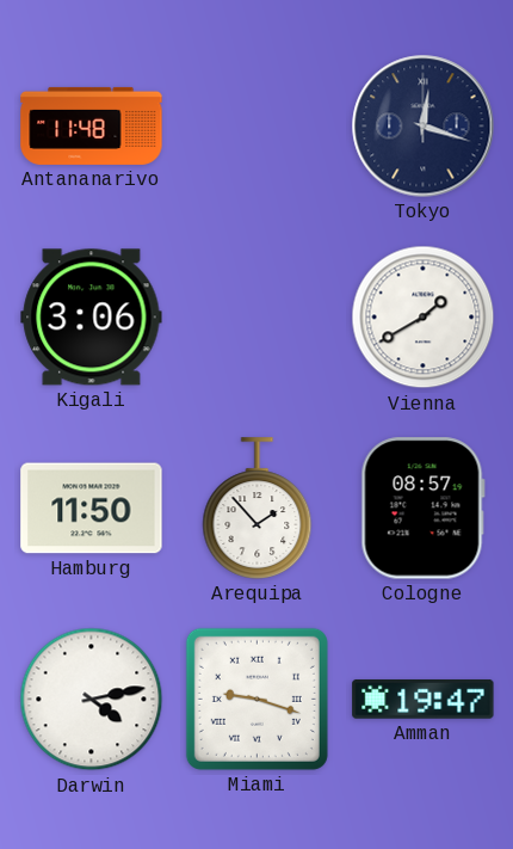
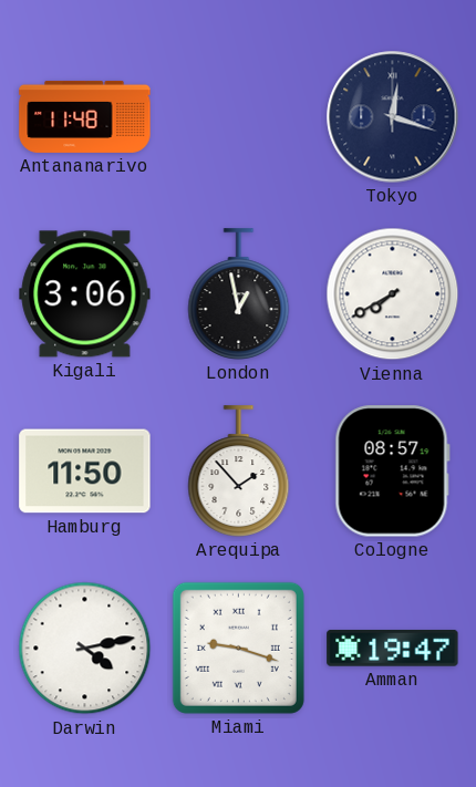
London: none -> 12:58 (239, 294)
Vienna: 1:40 -> 7:40 (393, 294)
